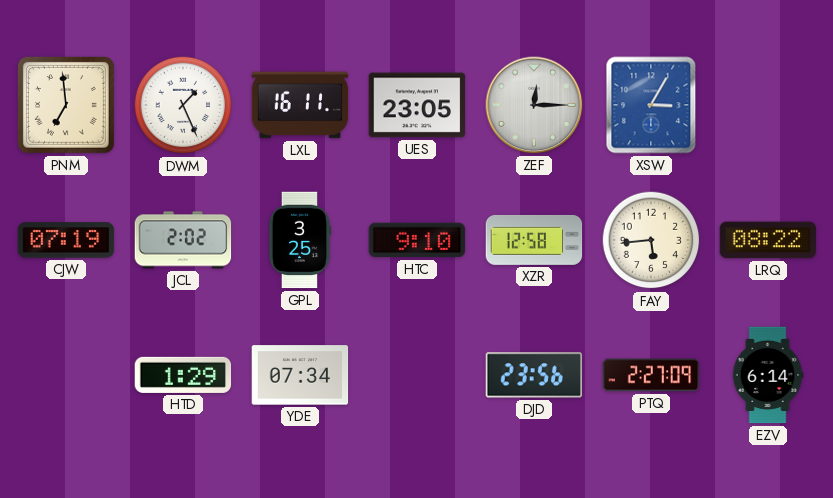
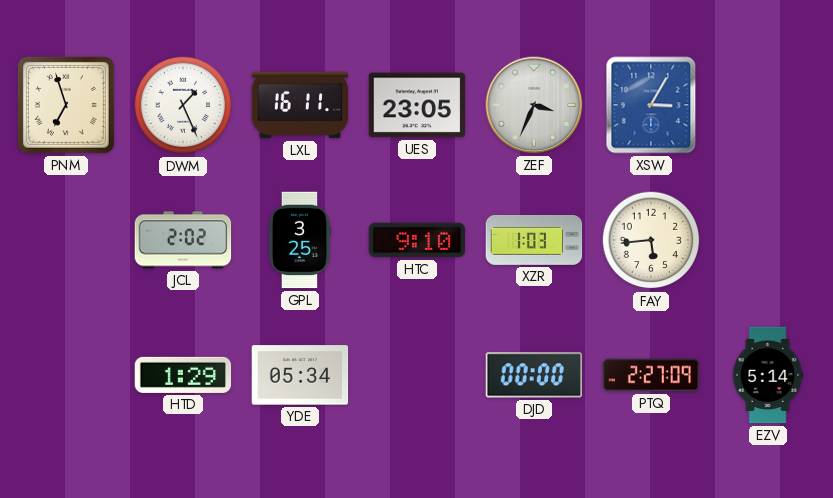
PNM: 6:59 -> 6:57 (66, 105)
ZEF: 12:15 -> 3:34 (534, 105)
CJW: 07:19 -> none (66, 240)
XZR: 12:58 -> 1:03 (534, 240)
LRQ: 08:22 -> none (768, 240)
YDE: 07:34 -> 05:34 (300, 375)
DJD: 23:56 -> 00:00 (534, 375)
EZV: 6:14 -> 5:14 (768, 375)
